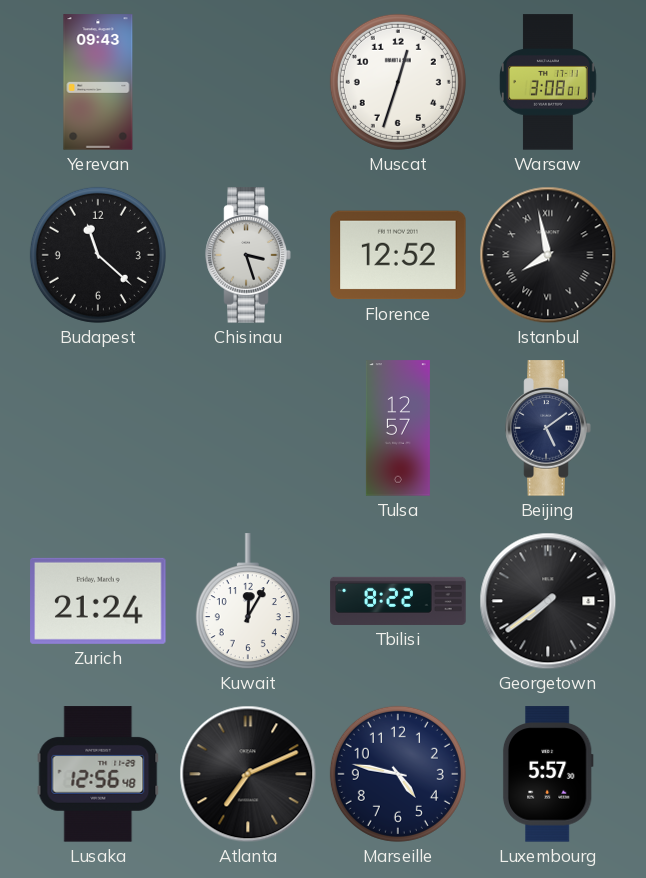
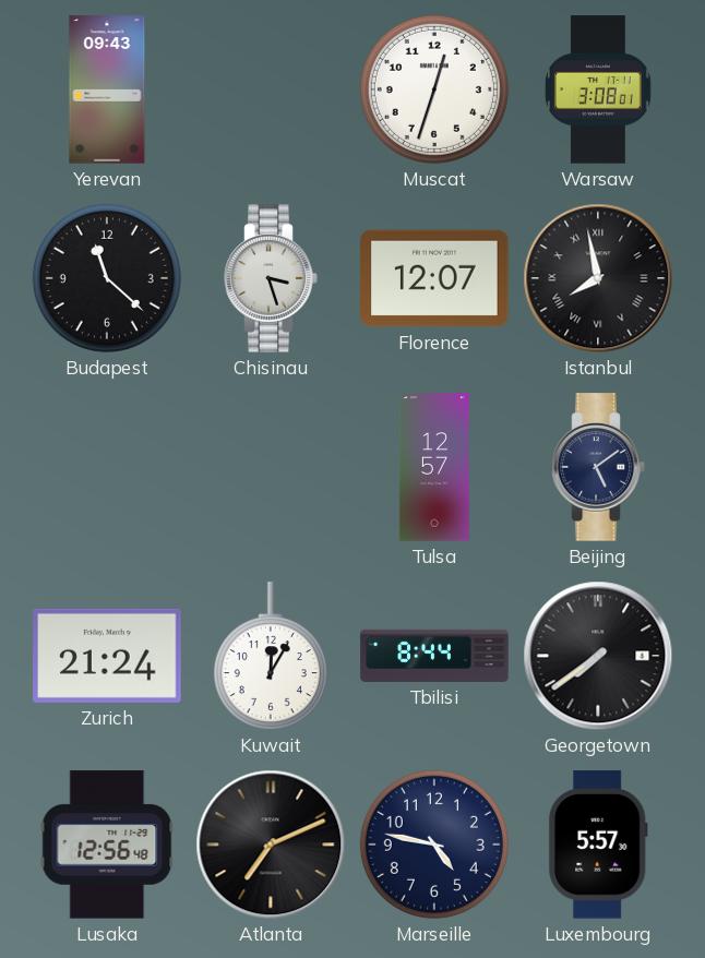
Florence: 12:52 -> 12:07 (434, 278)
Tbilisi: 8:22 -> 8:44 (434, 656)
